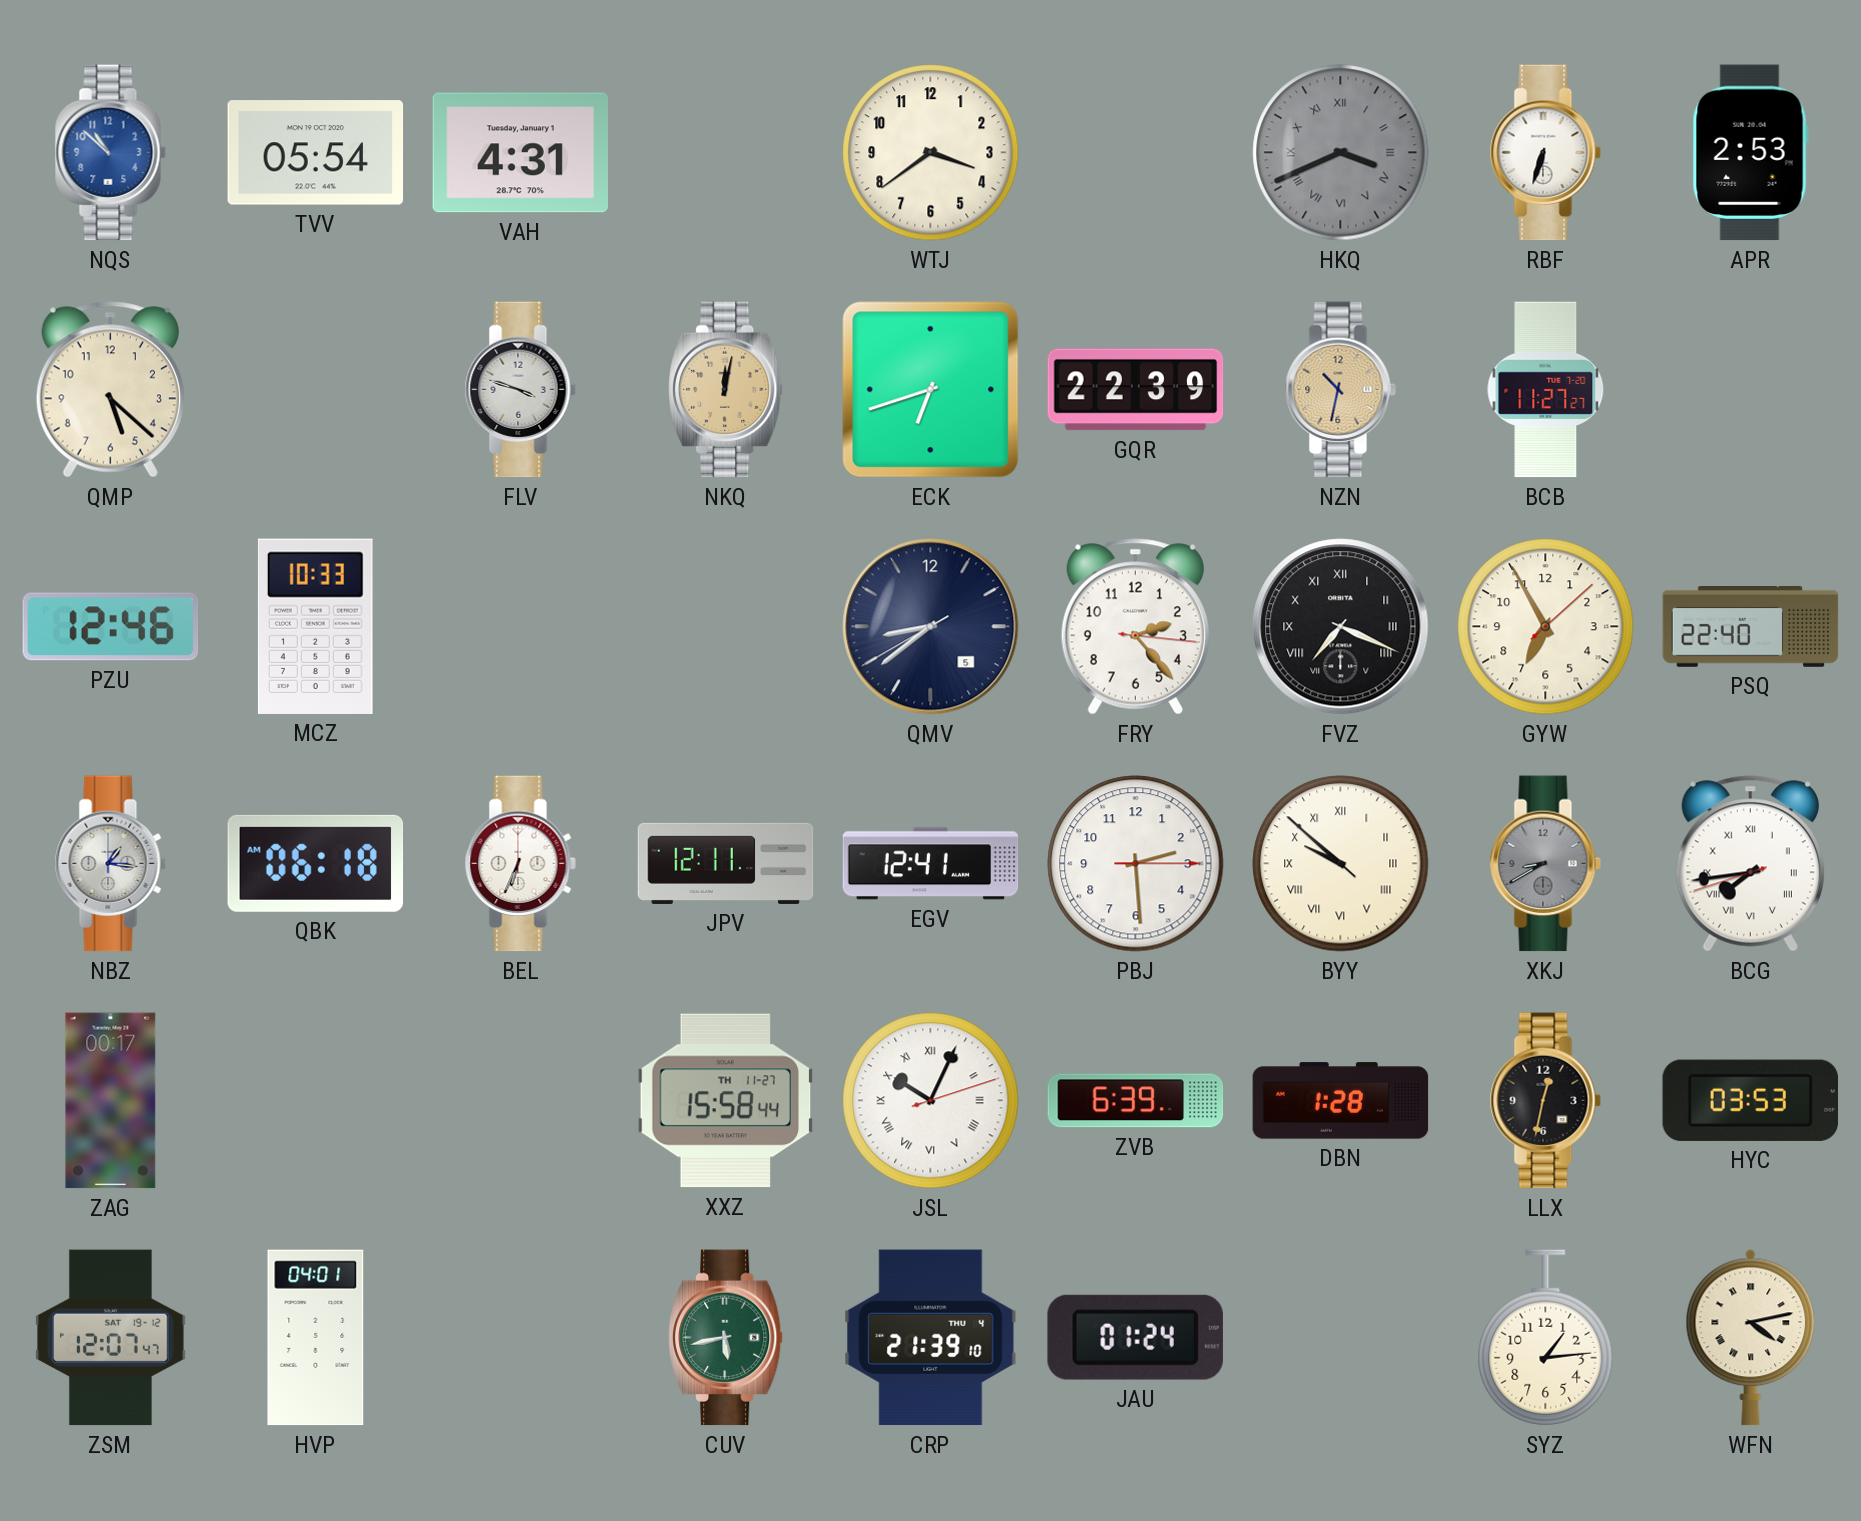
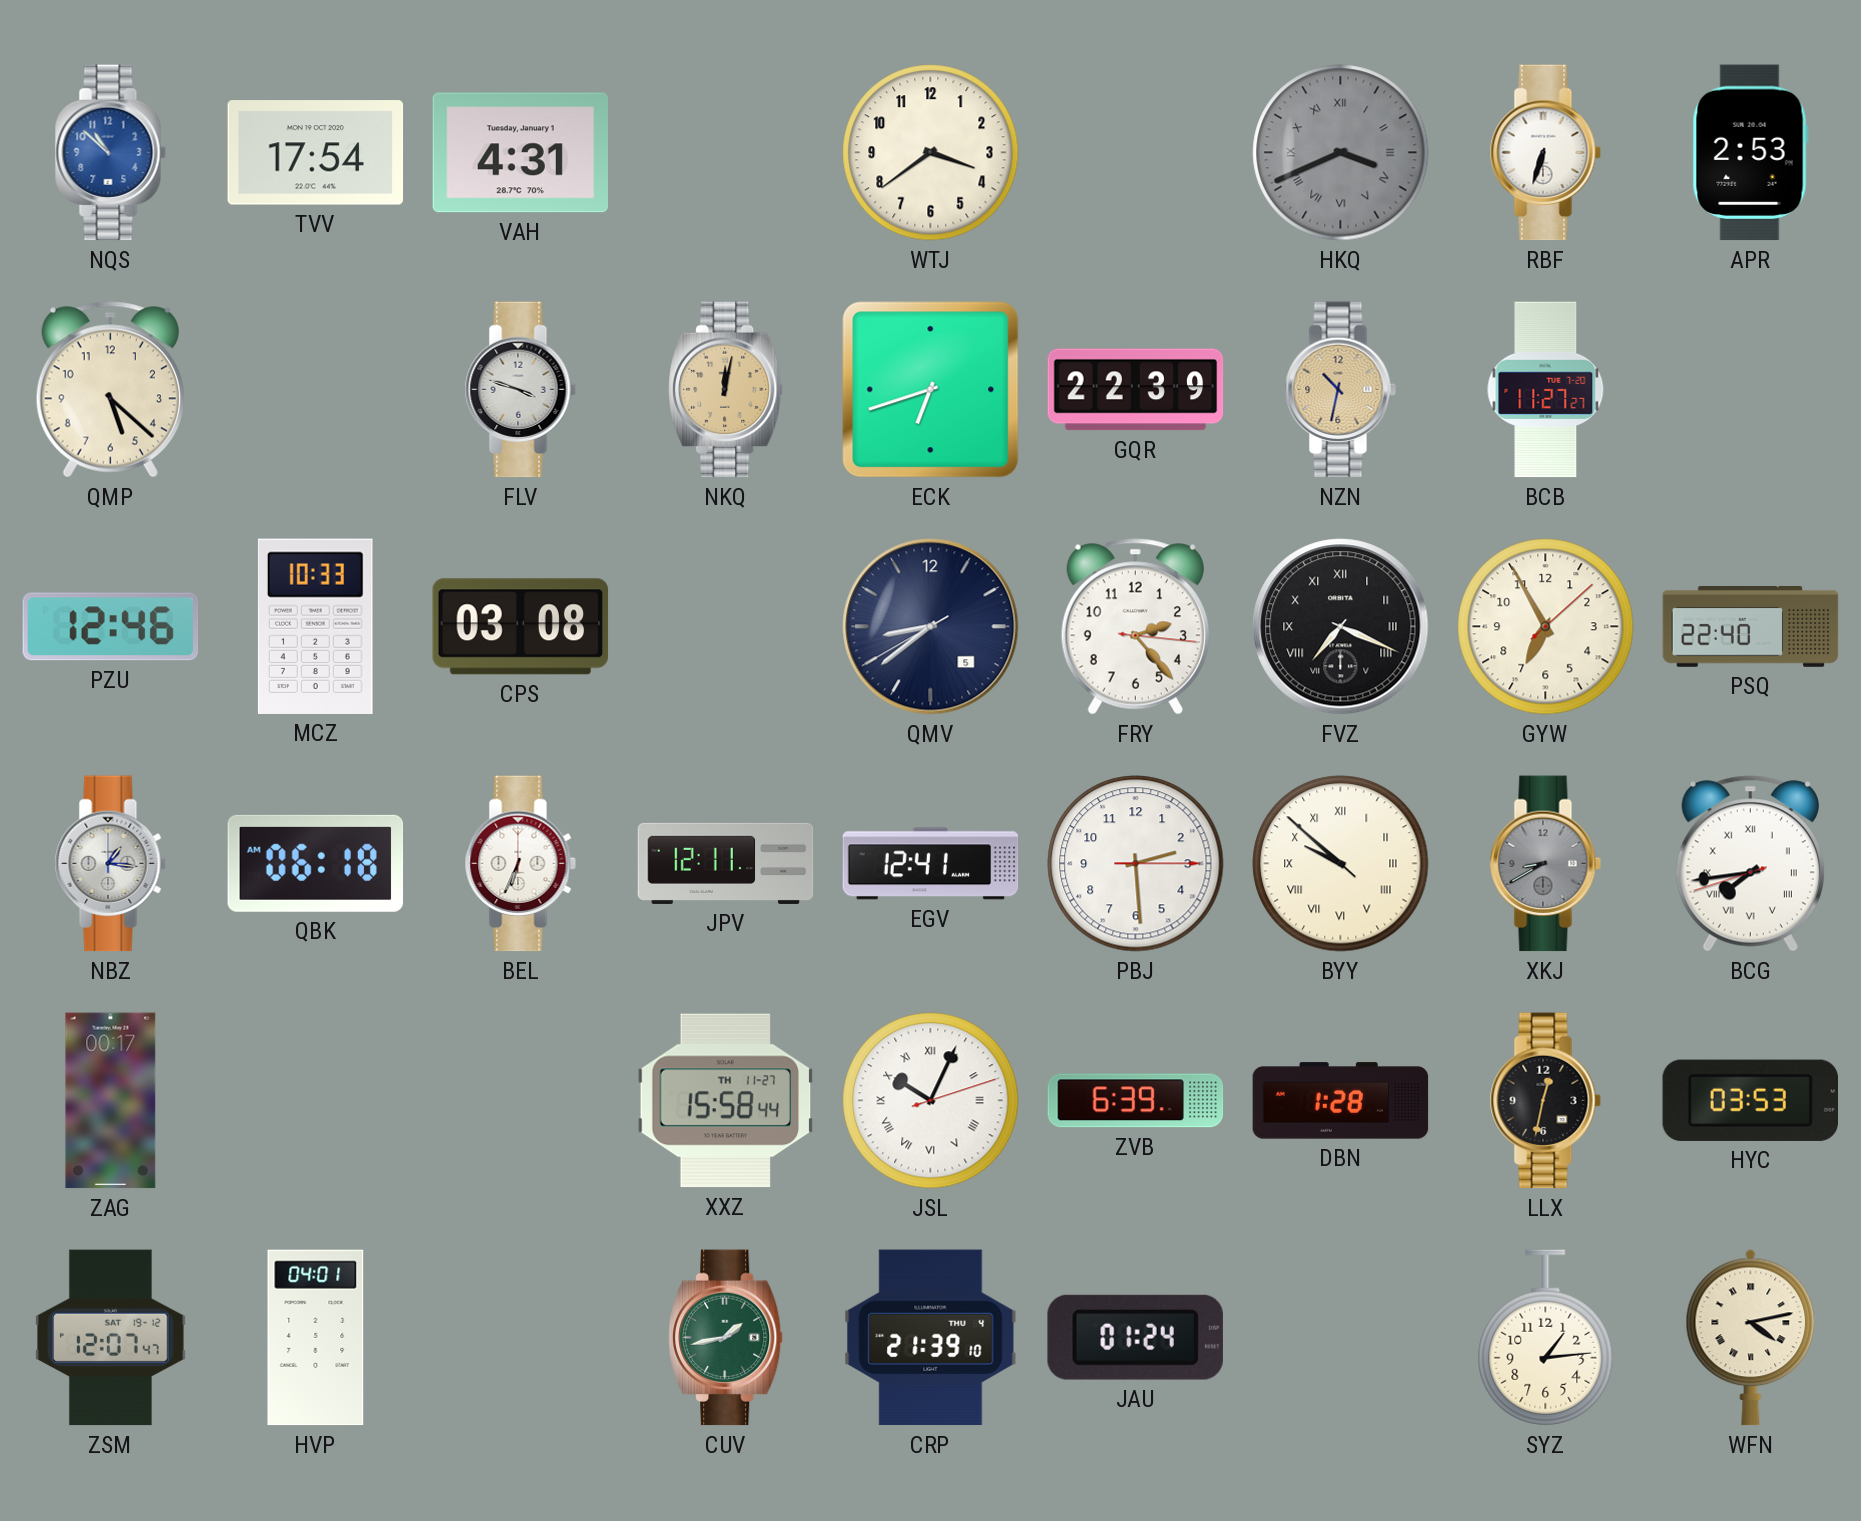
TVV: 05:54 -> 17:54 (316, 153)
CPS: none -> 03:08 (521, 627)
CUV: 5:43 -> 1:43 (726, 1338)
